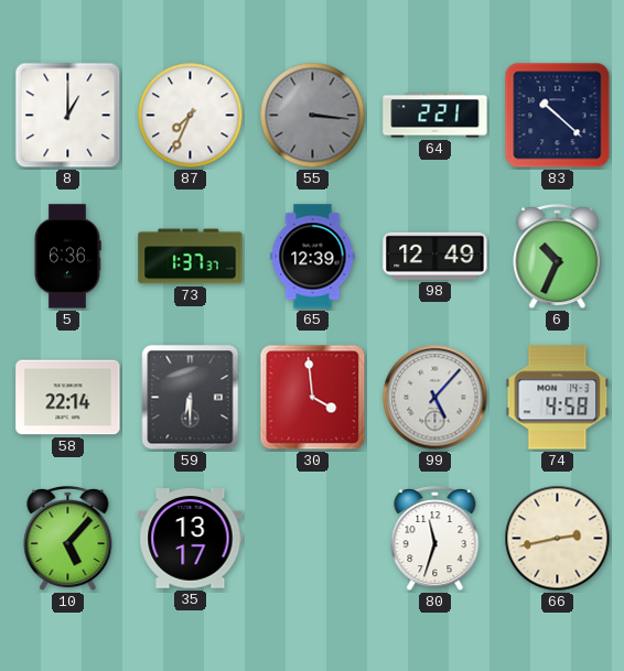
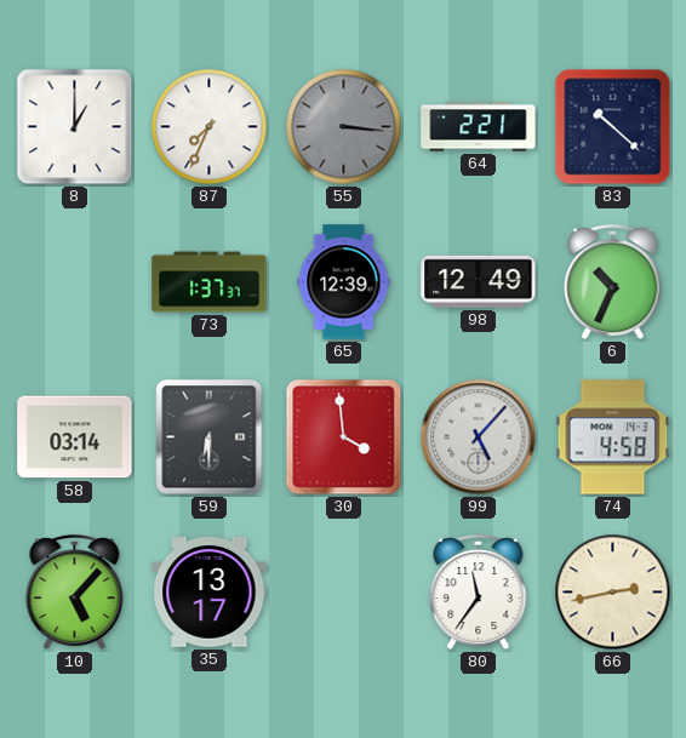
5: 6:36 -> none (67, 257)
58: 22:14 -> 03:14 (75, 437)
80: 11:33 -> 11:36 (479, 593)
